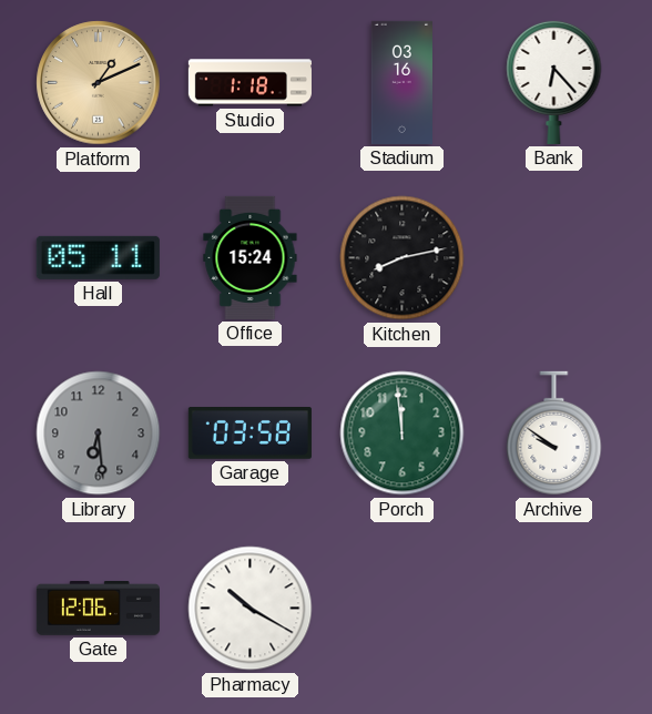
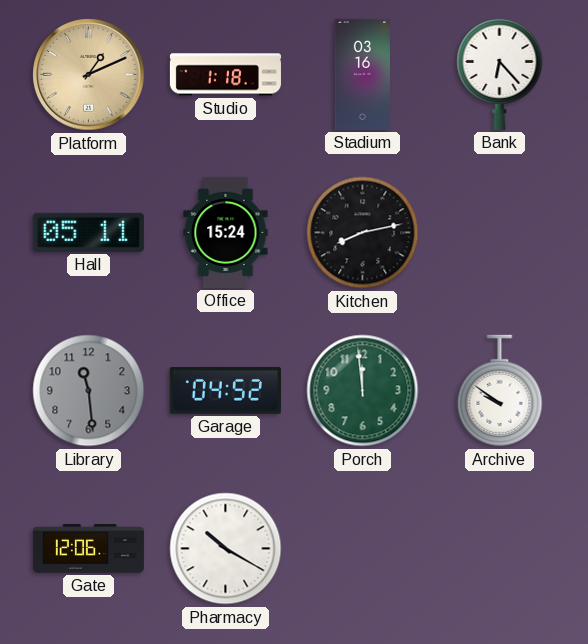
Library: 6:29 -> 11:29 (89, 391)
Garage: 03:58 -> 04:52 (225, 391)
